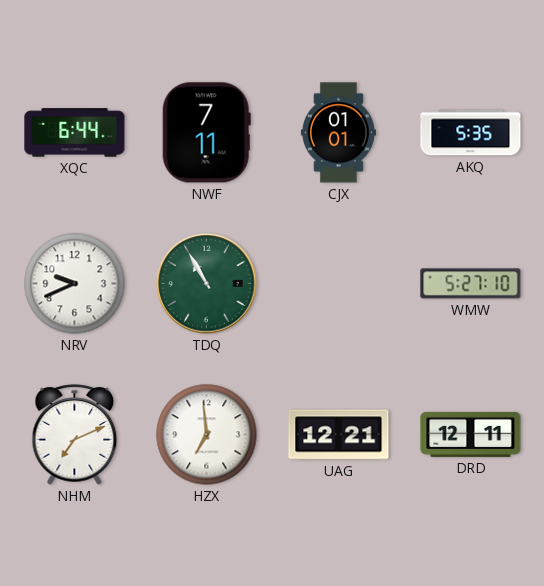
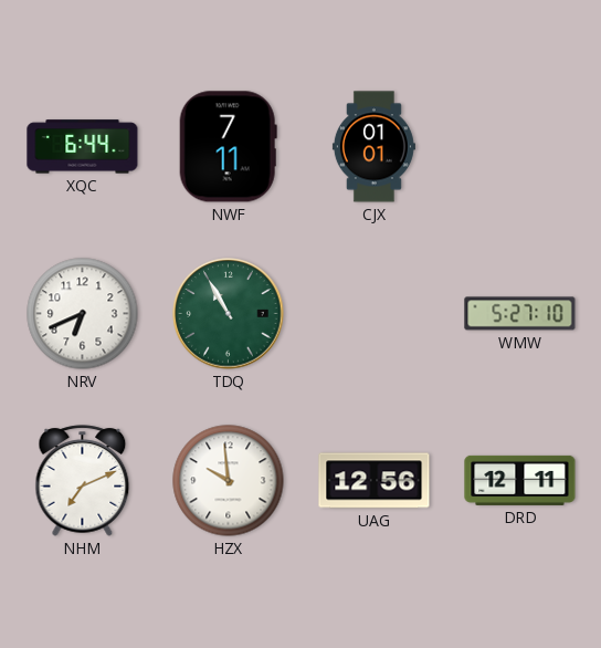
AKQ: 5:35 -> none (471, 133)
NRV: 9:41 -> 6:41 (83, 314)
HZX: 6:59 -> 9:59 (229, 481)
UAG: 12:21 -> 12:56 (375, 481)
